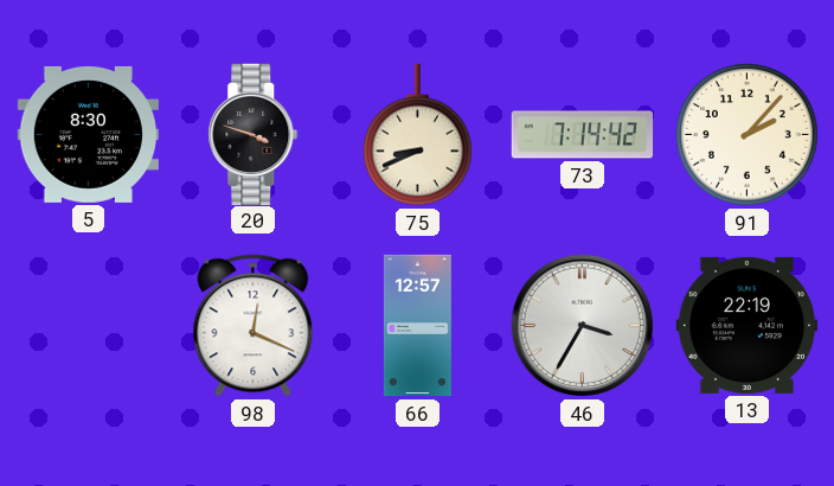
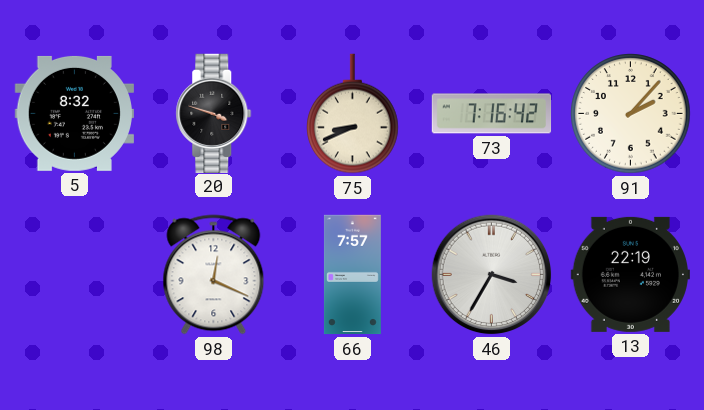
5: 8:30 -> 8:32 (74, 113)
73: 7:14 -> 7:16 (492, 114)
66: 12:57 -> 7:57 (352, 275)
